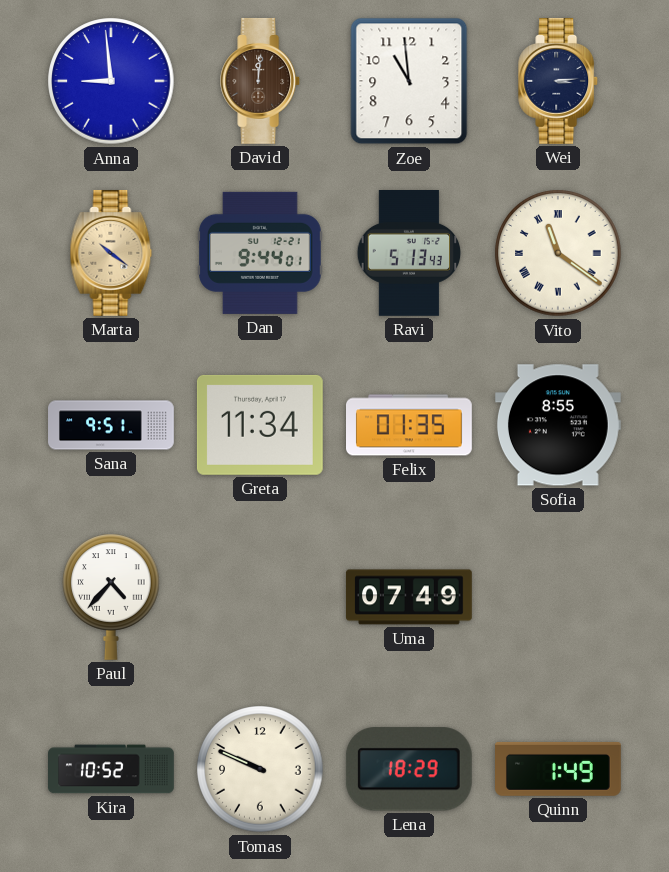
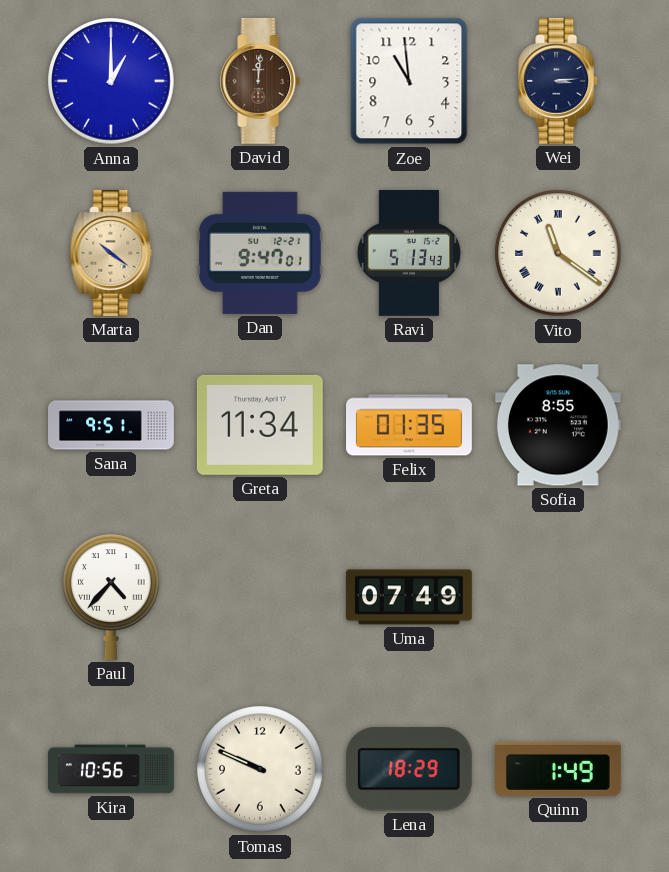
Anna: 8:59 -> 1:00 (111, 81)
Dan: 9:44 -> 9:47 (260, 253)
Kira: 10:52 -> 10:56 (112, 769)
